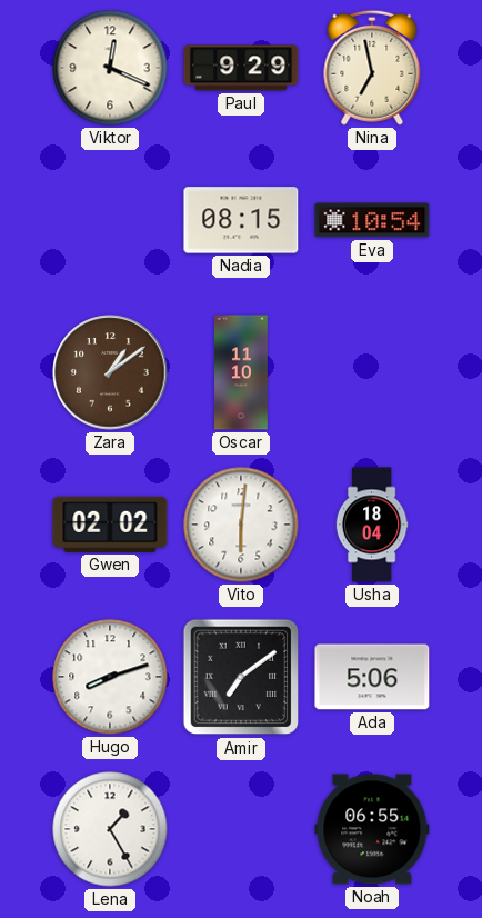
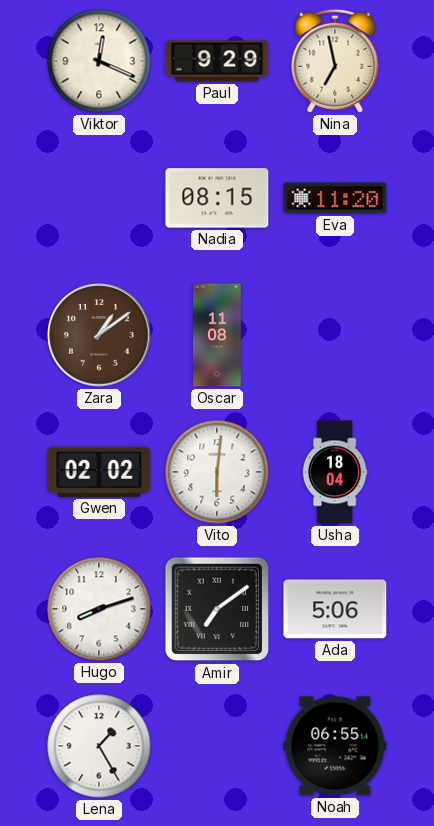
Eva: 10:54 -> 11:20 (335, 198)
Oscar: 11:10 -> 11:08 (218, 335)
